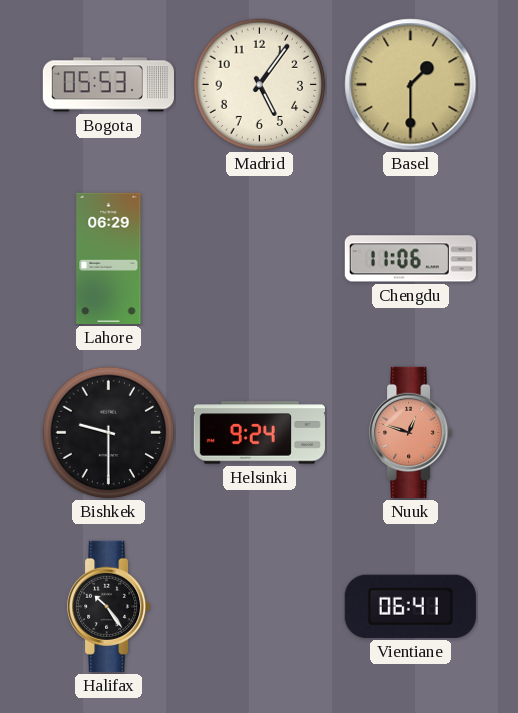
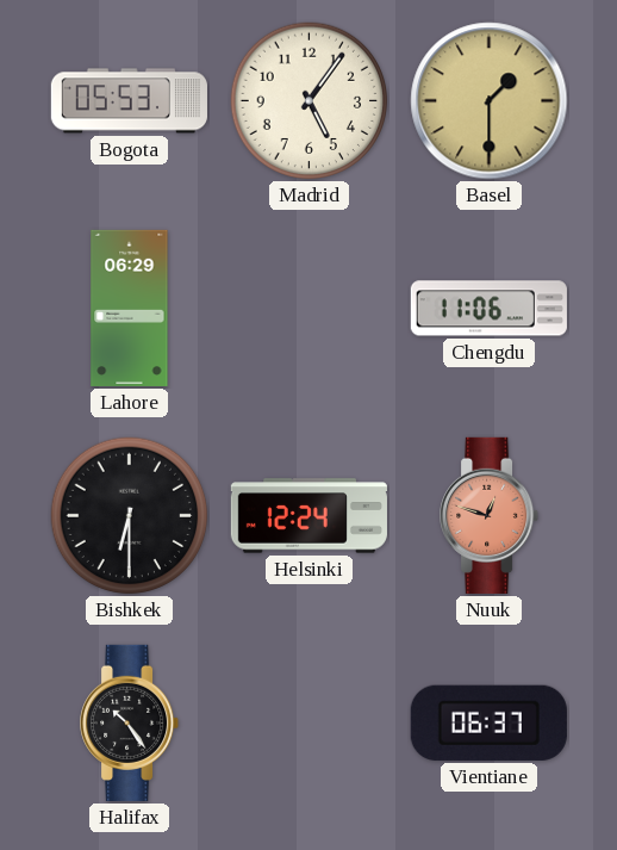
Bishkek: 9:30 -> 6:30 (130, 516)
Helsinki: 9:24 -> 12:24 (308, 516)
Vientiane: 06:41 -> 06:37 (488, 722)
